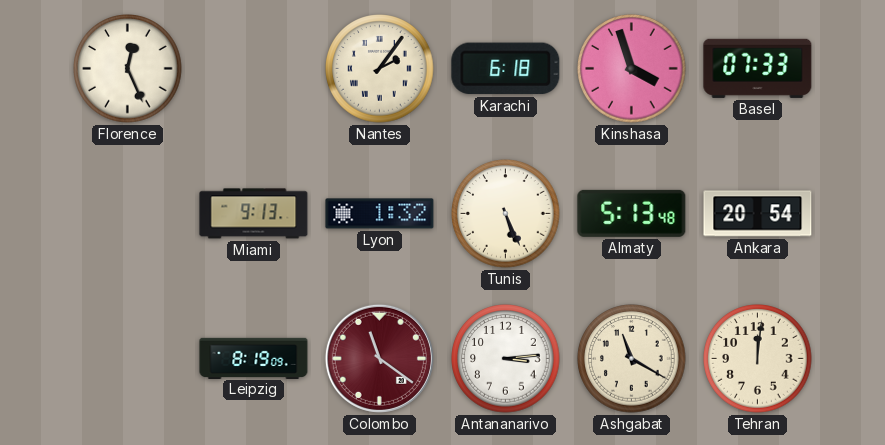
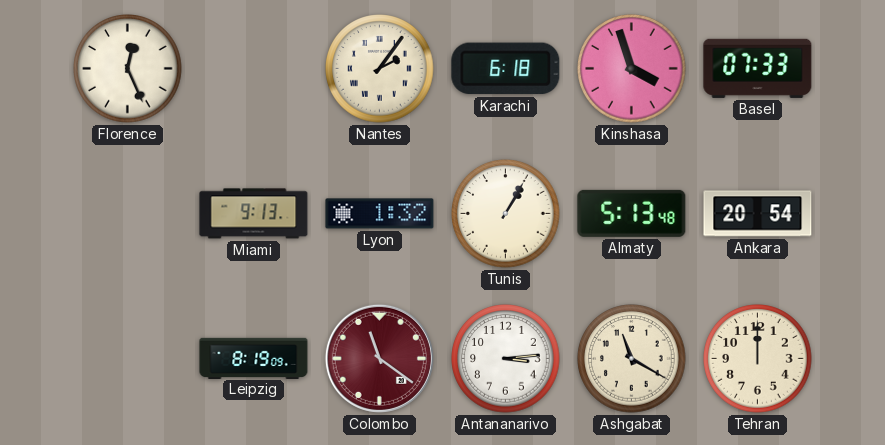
Tunis: 5:26 -> 1:05 (506, 214)
Tehran: 12:01 -> 12:00 (758, 359)
